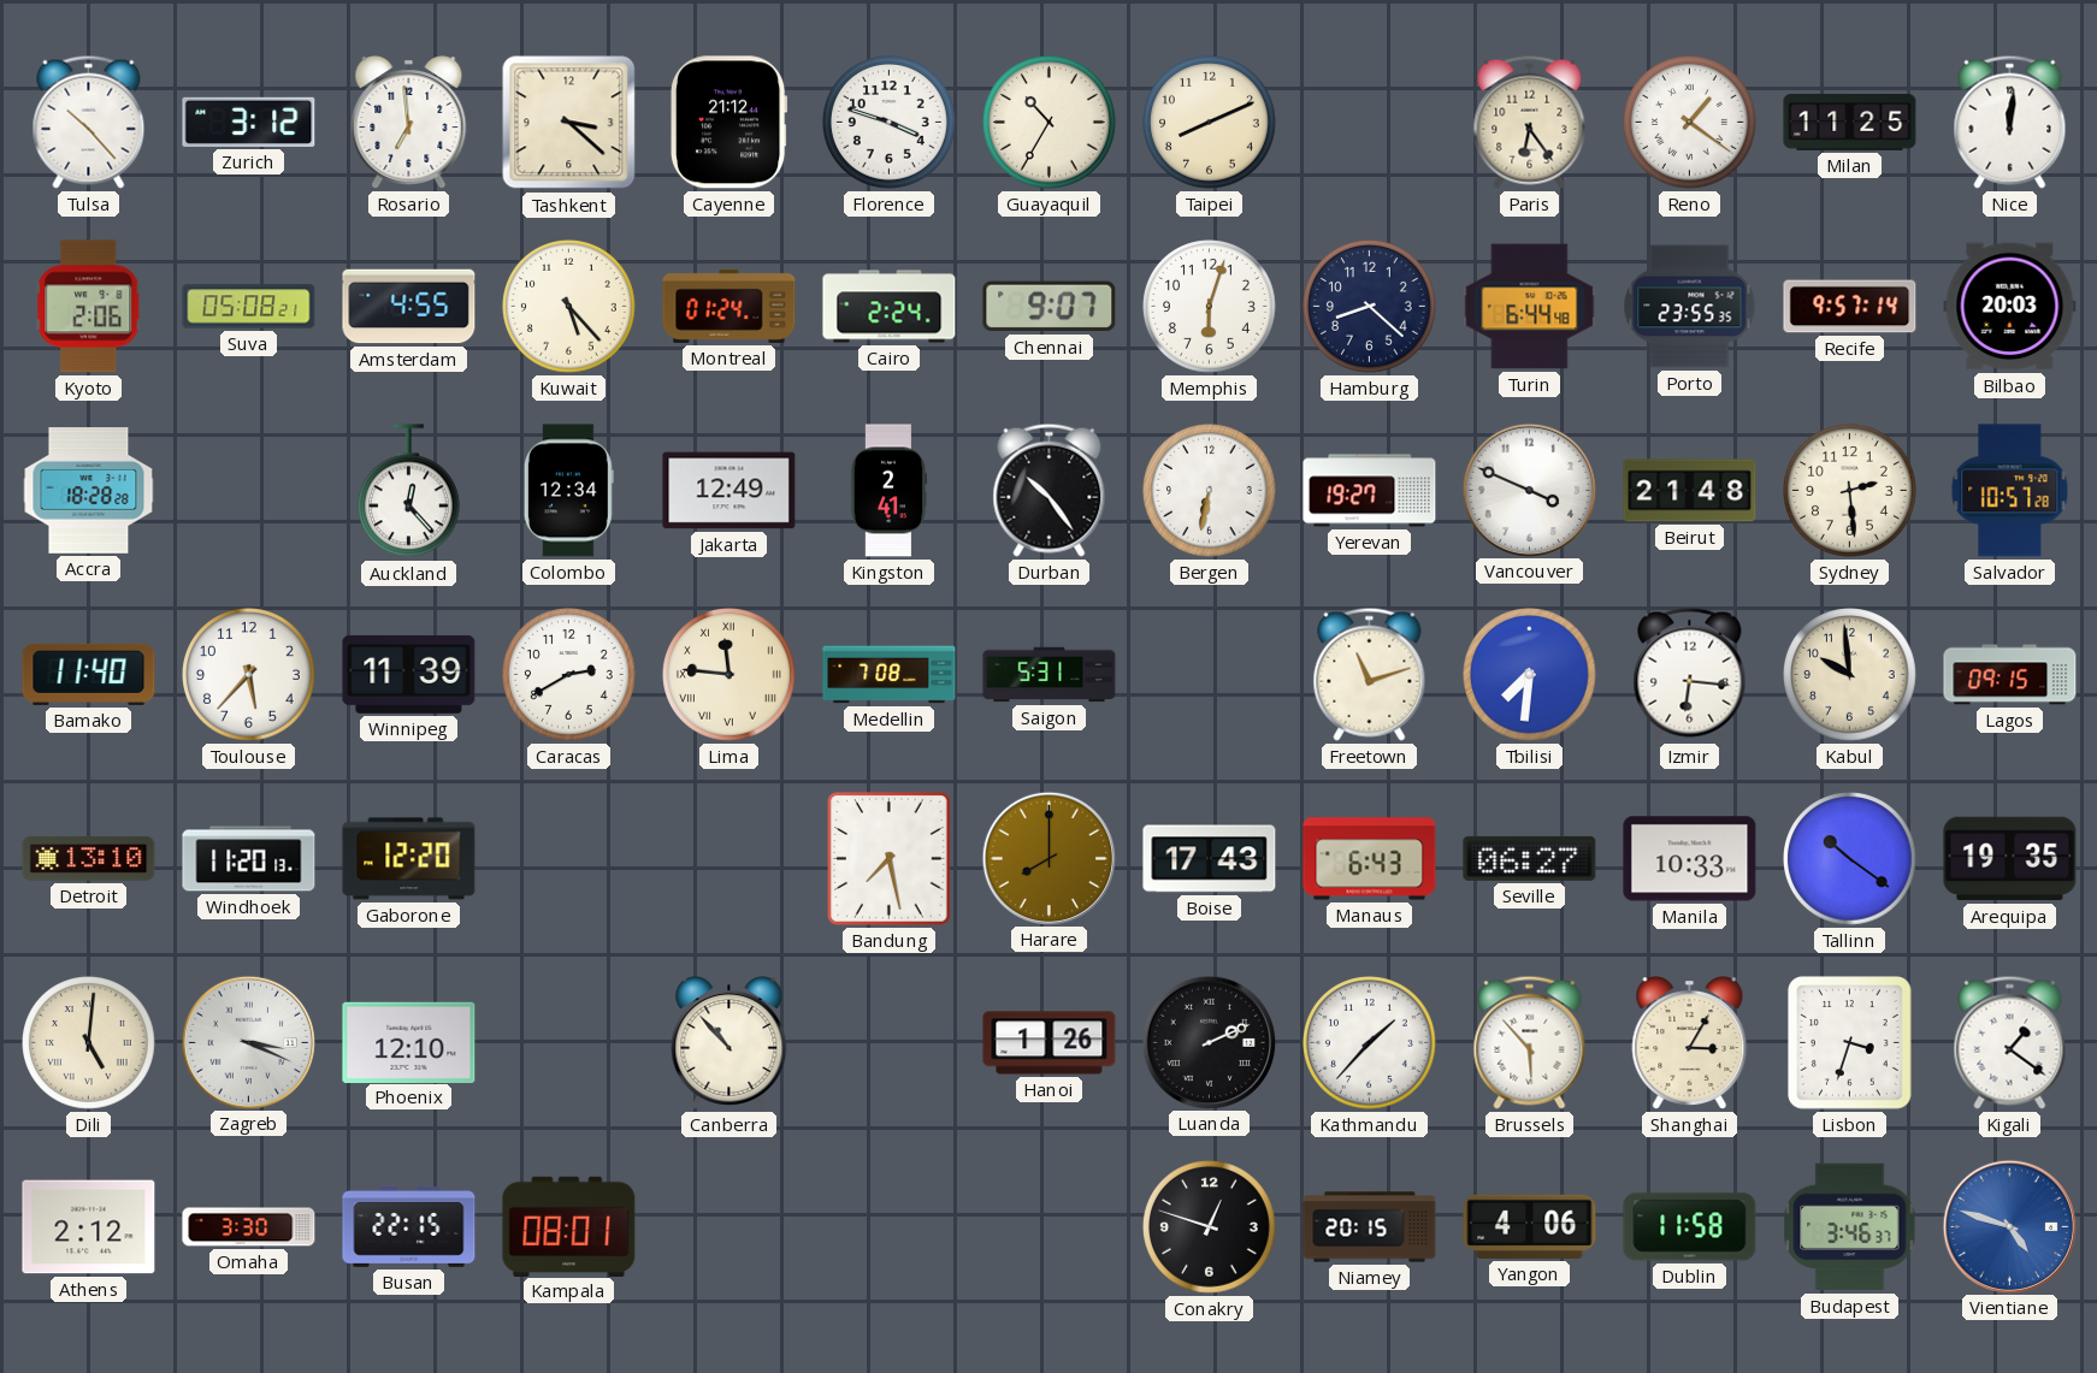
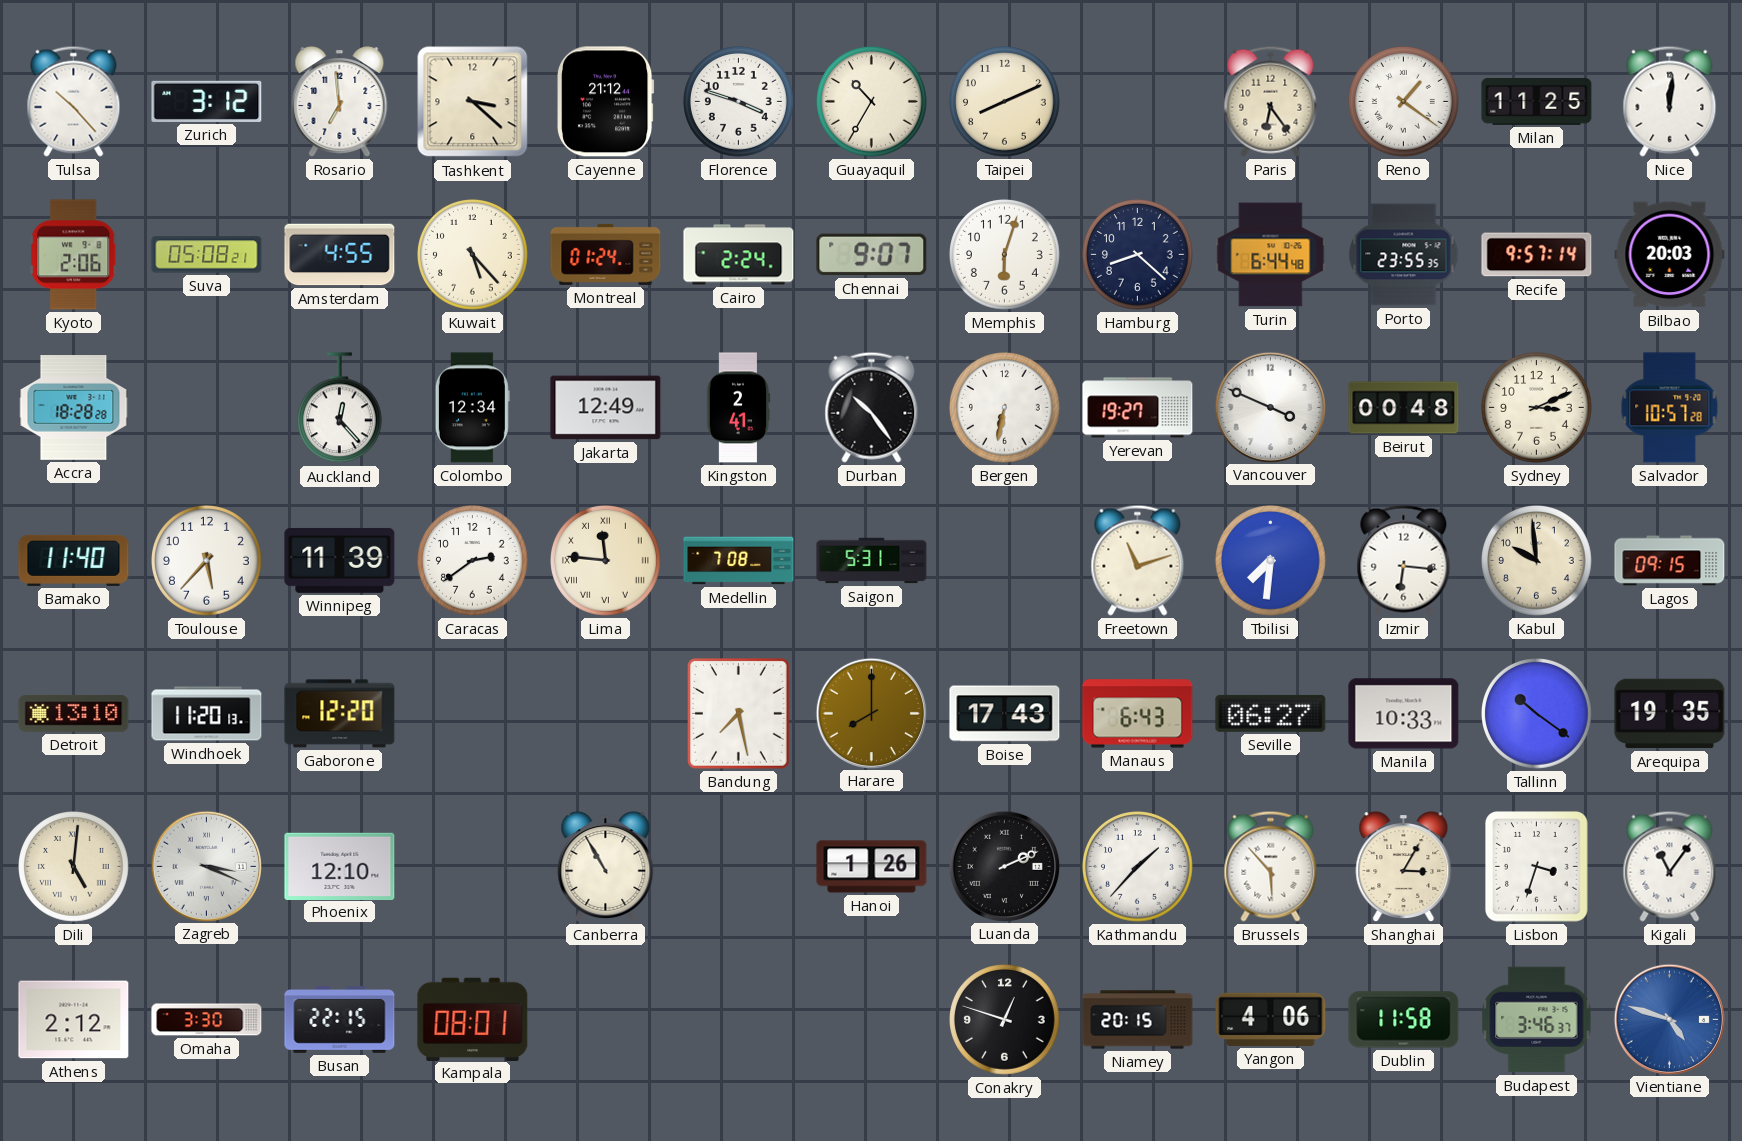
Beirut: 21:48 -> 00:48 (1404, 408)
Sydney: 2:29 -> 3:11 (1537, 408)
Caracas: 2:40 -> 2:39 (473, 561)
Canberra: 10:53 -> 10:55 (606, 867)
Kigali: 1:21 -> 11:06 (1670, 866)
